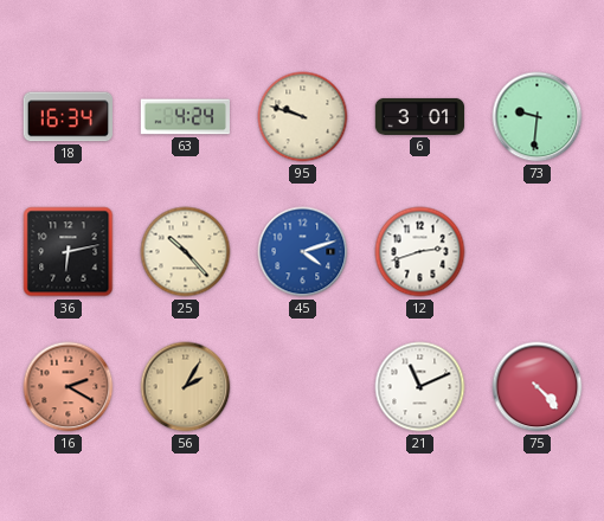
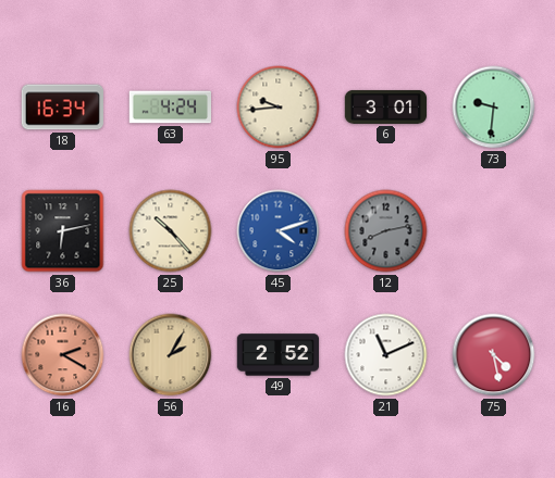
95: 9:48 -> 9:44 (279, 108)
12: 2:42 -> 8:13 (386, 231)
12 dial: white -> grey (386, 231)
49: none -> 2:52 (279, 355)
75: 4:23 -> 4:28 (494, 355)
